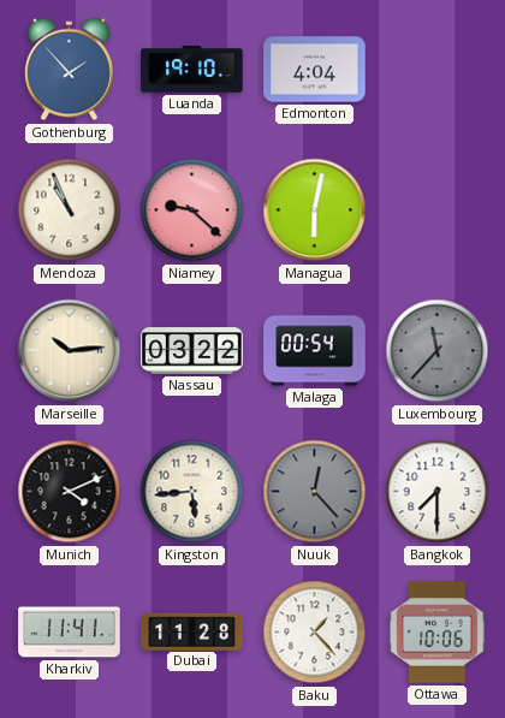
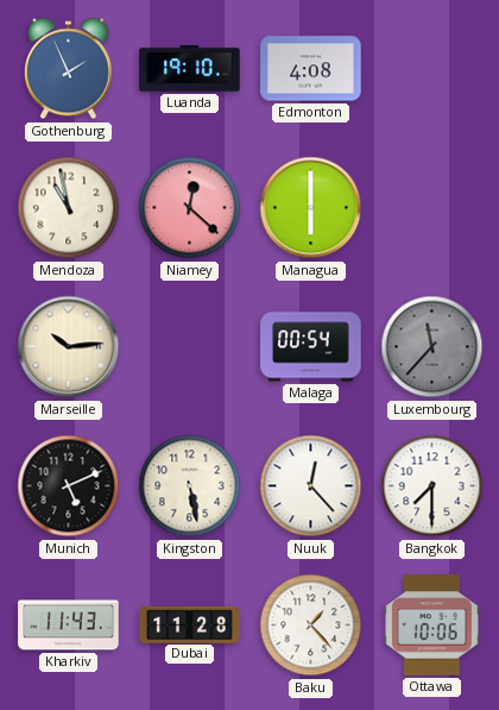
Gothenburg: 1:53 -> 1:56 (68, 69)
Edmonton: 4:04 -> 4:08 (311, 69)
Mendoza: 10:56 -> 10:58 (69, 208)
Niamey: 9:22 -> 12:22 (190, 208)
Managua: 6:02 -> 6:00 (311, 208)
Nassau: 03:22 -> none (192, 351)
Munich: 4:11 -> 5:11 (69, 486)
Kingston: 5:44 -> 5:28 (190, 486)
Nuuk dial: grey -> white (311, 486)
Kharkiv: 11:41 -> 11:43 (69, 626)
